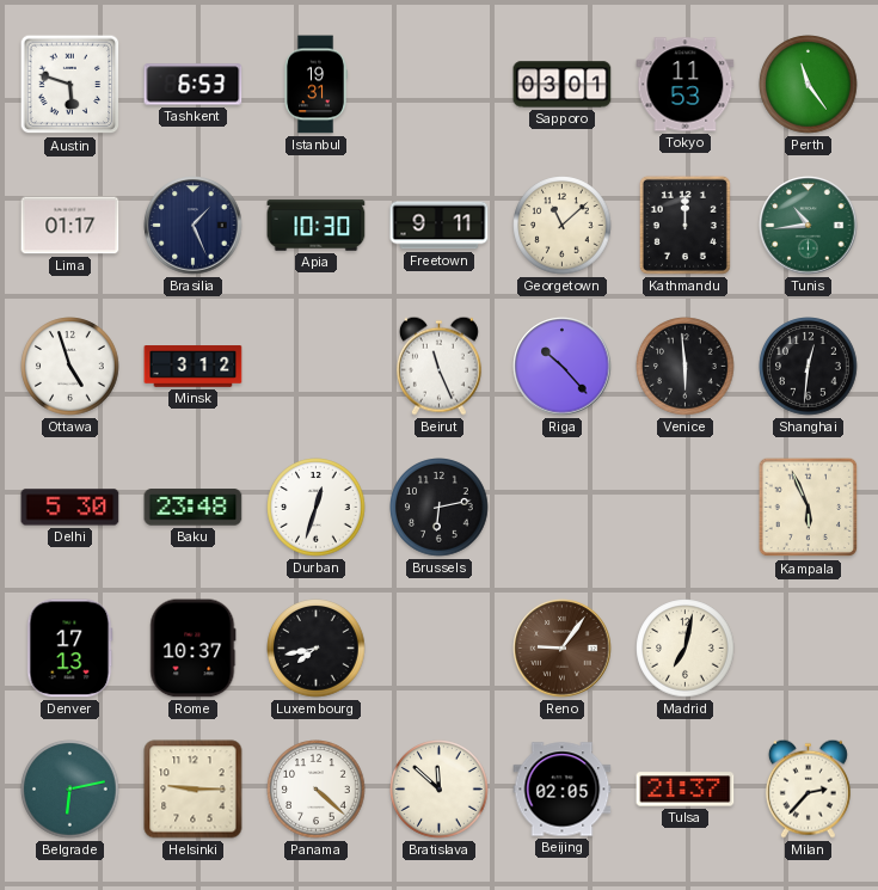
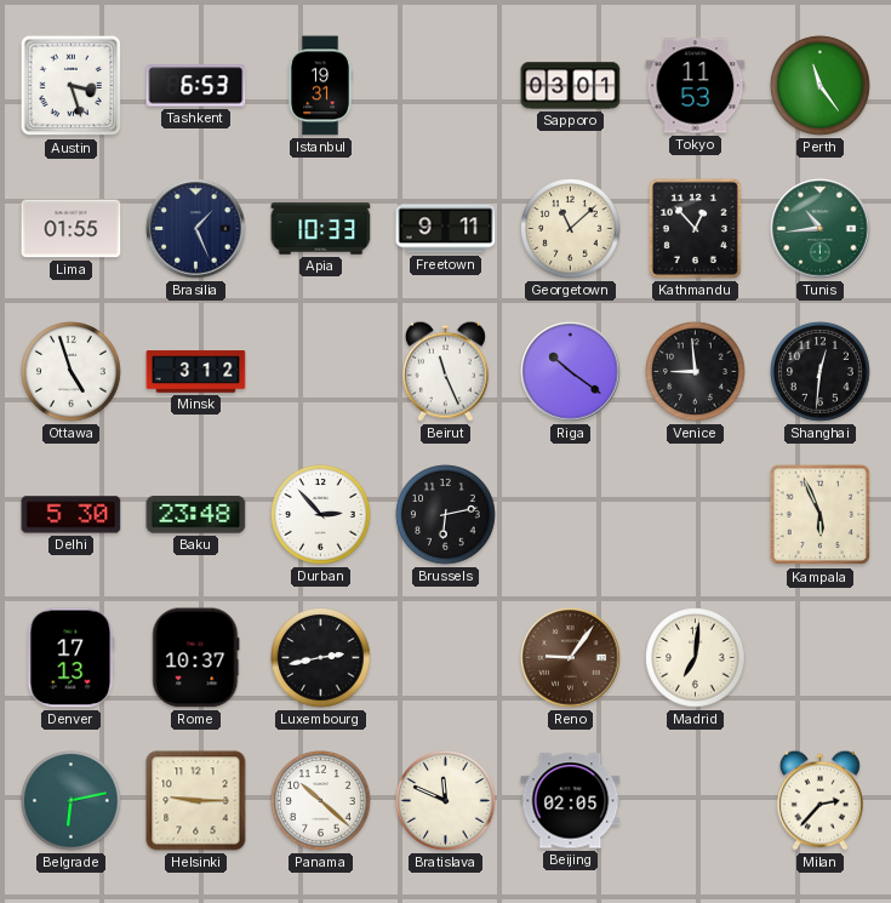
Austin: 5:48 -> 3:27 (72, 86)
Lima: 01:17 -> 01:55 (72, 229)
Apia: 10:30 -> 10:33 (321, 229)
Kathmandu: 12:00 -> 12:53 (695, 228)
Riga: 10:23 -> 10:21 (571, 372)
Venice: 5:59 -> 8:59 (696, 372)
Durban: 12:33 -> 2:53 (321, 515)
Luxembourg: 7:43 -> 2:43 (321, 658)
Madrid: 7:02 -> 7:01 (696, 658)
Panama: 4:22 -> 10:22 (321, 801)
Bratislava: 11:52 -> 11:49 (446, 801)
Tulsa: 21:37 -> none (686, 790)
